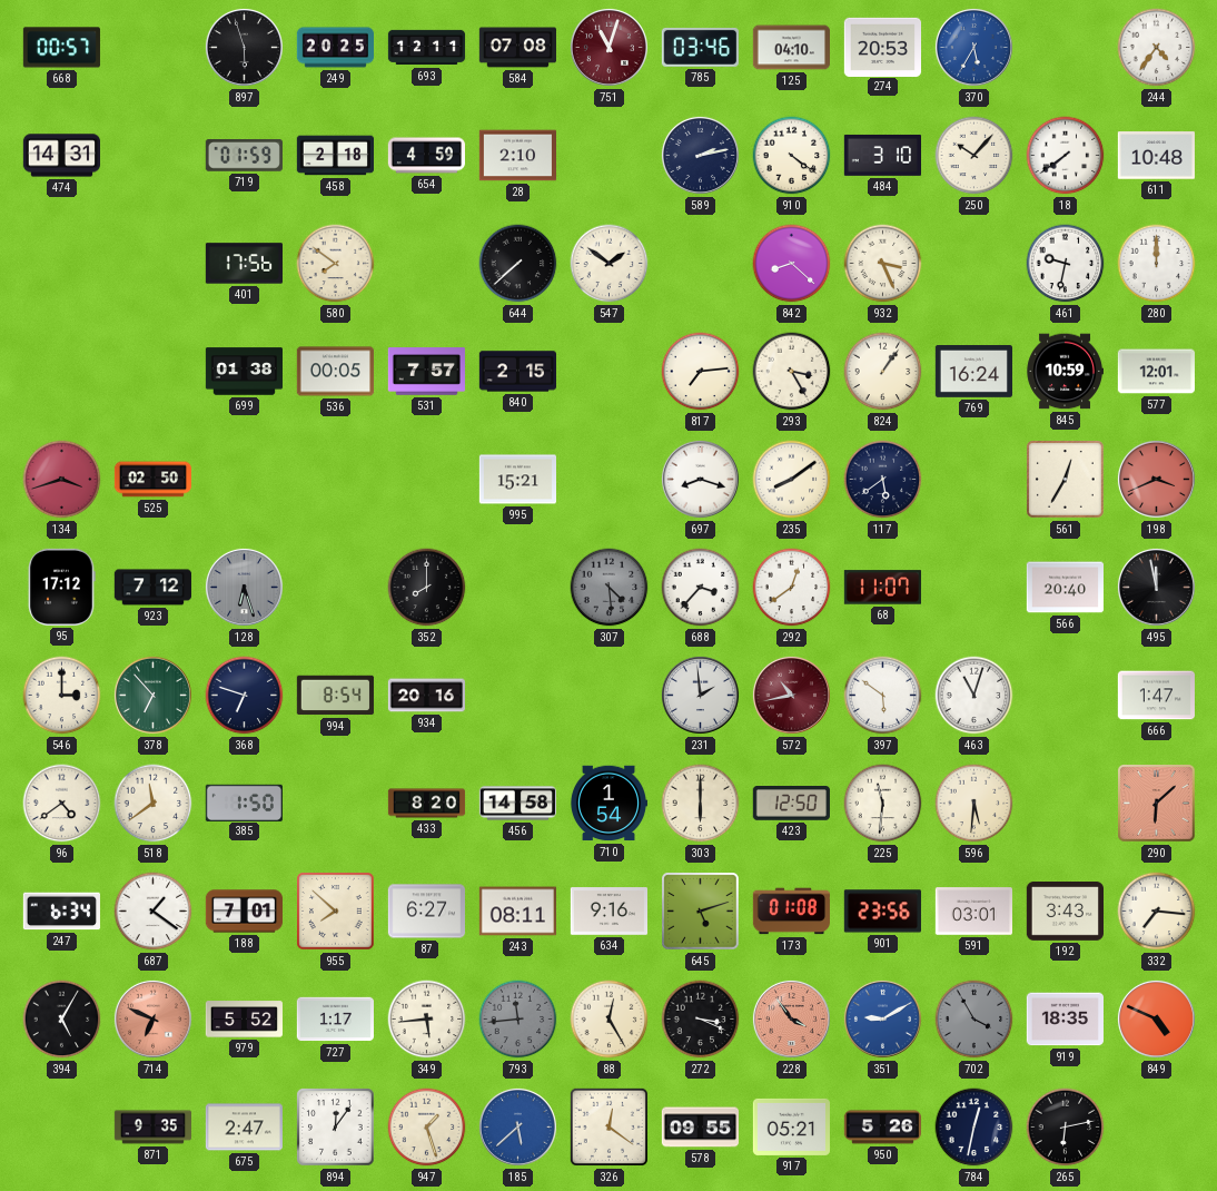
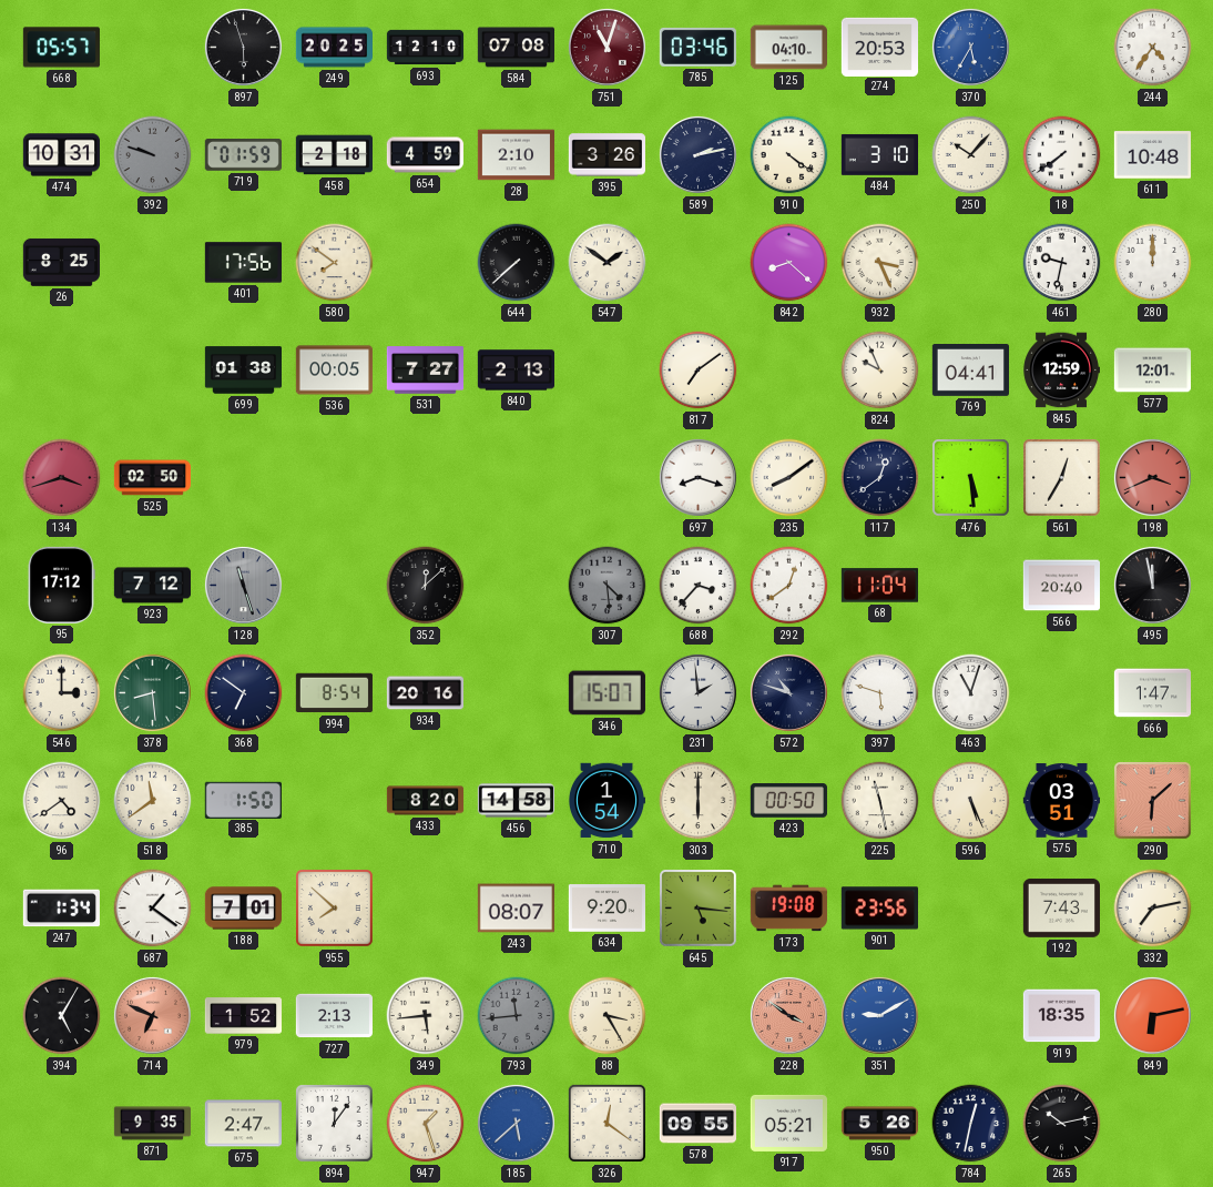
668: 00:57 -> 05:57 (61, 48)
693: 12:11 -> 12:10 (426, 48)
474: 14:31 -> 10:31 (61, 155)
392: none -> 9:48 (153, 155)
395: none -> 3:26 (606, 155)
26: none -> 8:25 (61, 262)
531: 7:57 -> 7:27 (425, 371)
840: 2:15 -> 2:13 (516, 371)
817: 7:14 -> 7:09 (699, 371)
293: 3:25 -> none (792, 372)
824: 1:06 -> 9:56 (880, 371)
769: 16:24 -> 04:41 (970, 371)
845: 10:59 -> 12:59 (1061, 371)
995: 15:21 -> none (517, 480)
117: 5:39 -> 12:39 (880, 478)
476: none -> 5:29 (971, 478)
128: 6:27 -> 11:27 (243, 585)
352: 8:00 -> 12:08 (426, 586)
68: 11:07 -> 11:04 (879, 586)
378: 6:53 -> 8:29 (152, 692)
368: 6:48 -> 6:51 (244, 693)
346: none -> 15:07 (606, 693)
572: 10:43 -> 10:48 (788, 692)
572 dial: burgundy -> navy (788, 692)
397: 5:51 -> 5:48 (880, 693)
423: 12:50 -> 00:50 (788, 801)
225: 11:31 -> 11:28 (880, 801)
596: 5:31 -> 5:26 (971, 801)
575: none -> 03:51 (1061, 801)
247: 6:34 -> 1:34 (61, 909)
87: 6:27 -> none (426, 912)
243: 08:11 -> 08:07 (516, 909)
634: 9:16 -> 9:20 (606, 909)
645: 5:12 -> 5:16 (699, 909)
173: 01:08 -> 19:08 (788, 909)
591: 03:01 -> none (973, 912)
192: 3:43 -> 7:43 (1061, 909)
332: 7:16 -> 7:13 (1153, 909)
979: 5:52 -> 1:52 (243, 1016)
727: 1:17 -> 2:13 (334, 1016)
88: 12:25 -> 3:25 (608, 1016)
272: 3:19 -> none (701, 1020)
228: 3:54 -> 3:51 (788, 1015)
702: 3:55 -> none (974, 1020)
849: 4:49 -> 6:13 (1152, 1015)
265: 6:13 -> 10:13 (1062, 1124)
